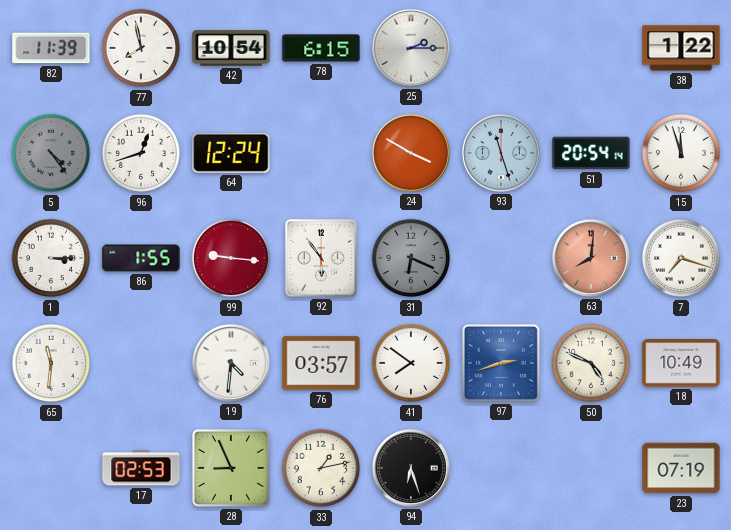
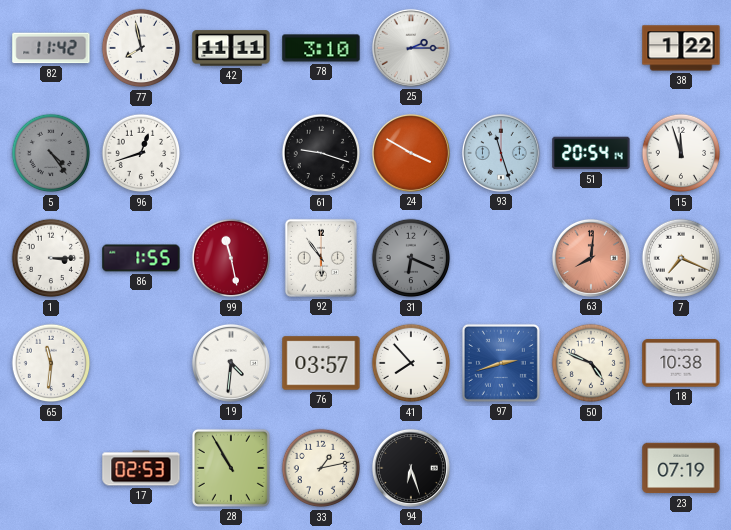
82: 11:39 -> 11:42 (51, 48)
42: 10:54 -> 11:11 (231, 48)
78: 6:15 -> 3:10 (321, 48)
64: 12:24 -> none (231, 153)
61: none -> 9:18 (321, 153)
99: 9:16 -> 11:28 (231, 258)
7: 7:18 -> 7:19 (681, 258)
41: 7:51 -> 7:53 (411, 363)
18: 10:49 -> 10:38 (681, 363)
28: 8:56 -> 10:55 (231, 468)
